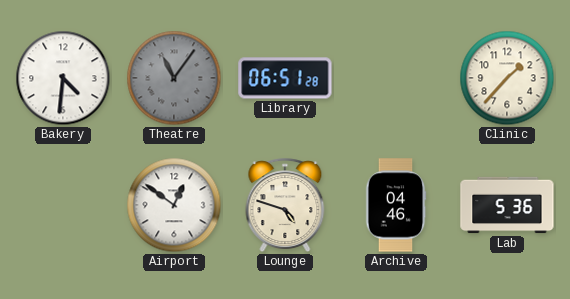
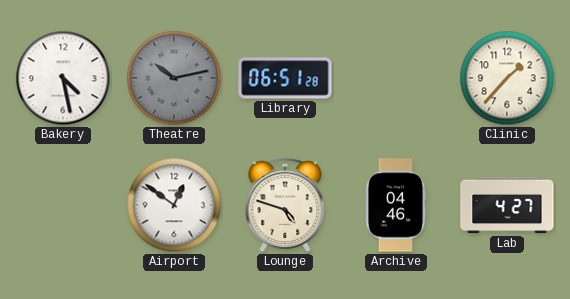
Bakery: 4:31 -> 4:28 (63, 78)
Theatre: 11:06 -> 10:13 (174, 78)
Lab: 5:36 -> 4:27 (507, 205)
